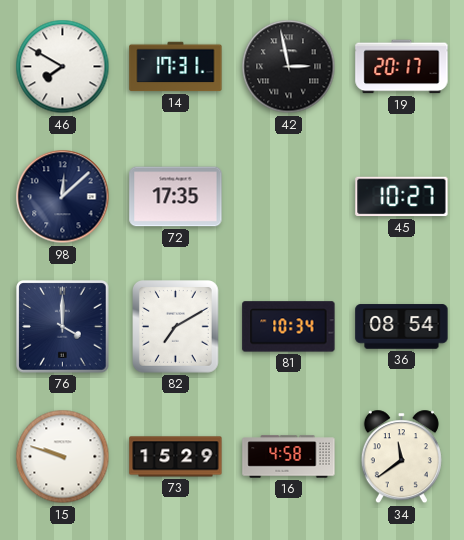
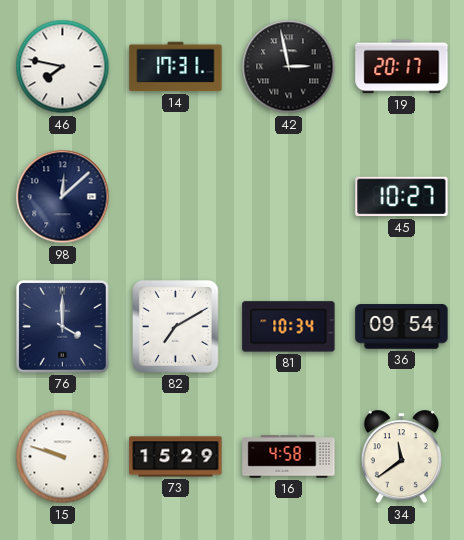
46: 7:50 -> 7:47 (63, 67)
72: 17:35 -> none (176, 197)
36: 08:54 -> 09:54 (402, 327)
